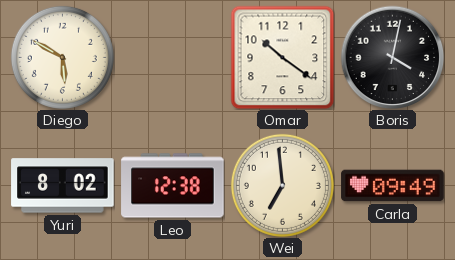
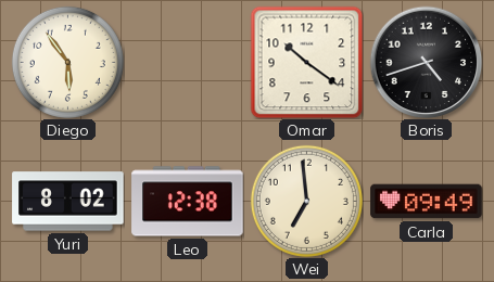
Diego: 5:50 -> 5:54 (67, 62)
Boris: 4:02 -> 4:42 (426, 62)
